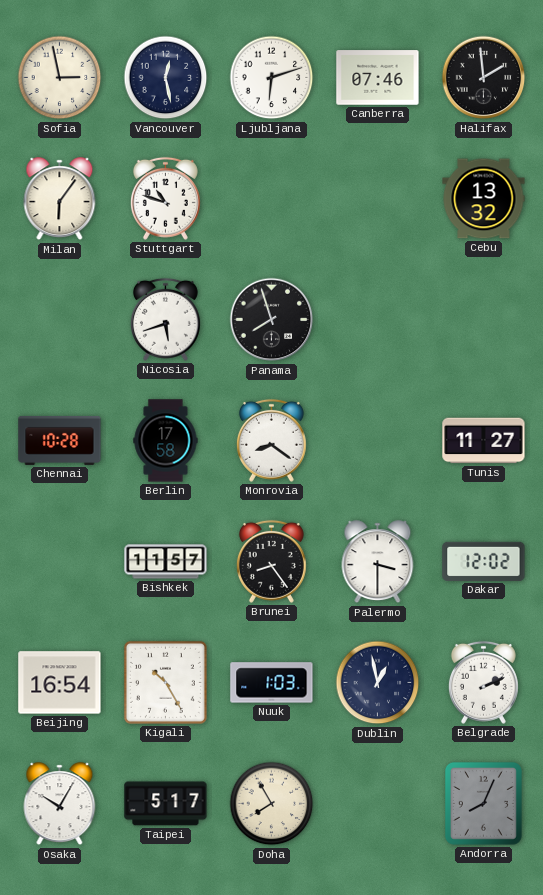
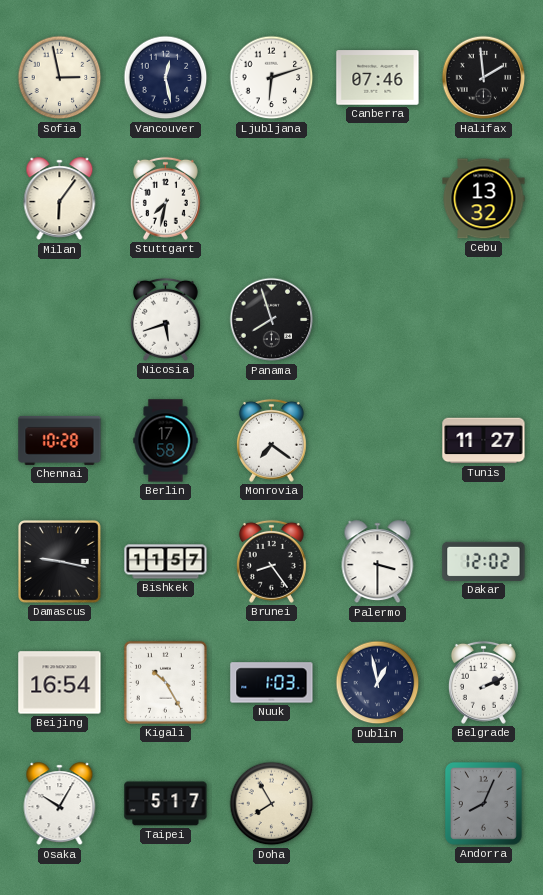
Stuttgart: 10:48 -> 7:32 (165, 198)
Monrovia: 8:21 -> 7:21 (271, 440)
Damascus: none -> 9:17 (60, 562)
